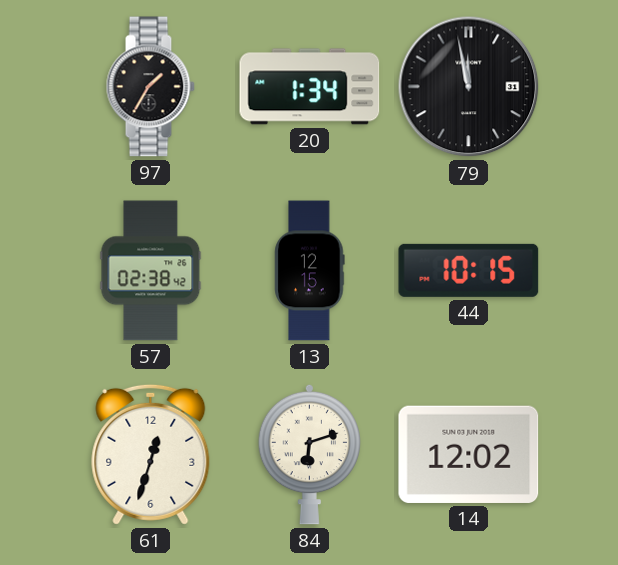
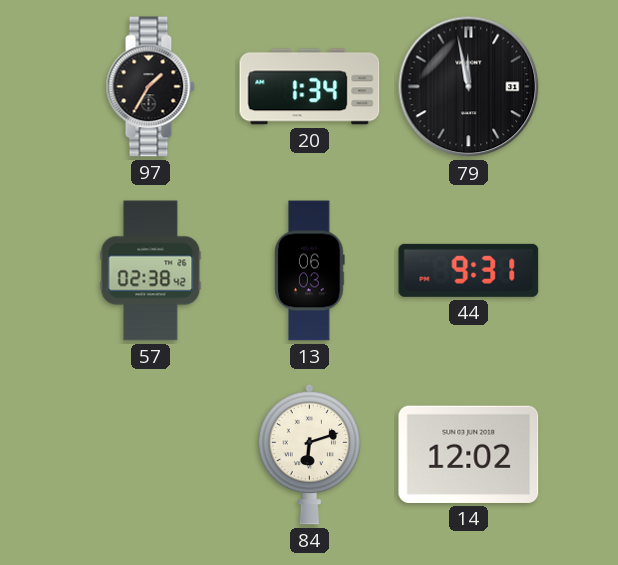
13: 12:15 -> 06:03 (310, 271)
44: 10:15 -> 9:31 (469, 270)
61: 12:33 -> none (151, 454)
